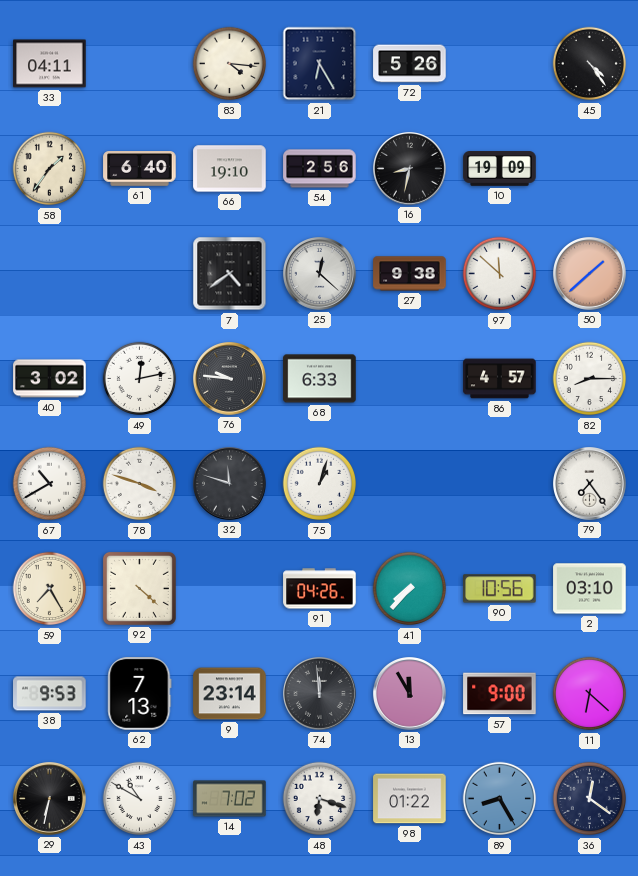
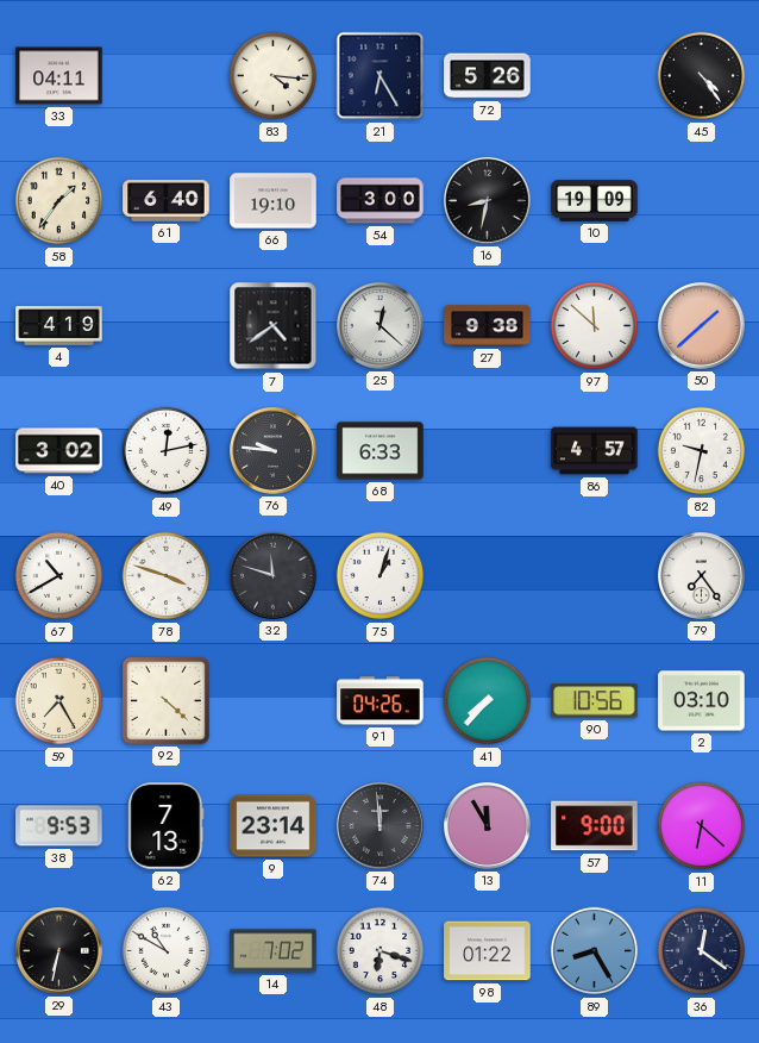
54: 2:56 -> 3:00 (381, 201)
4: none -> 4:19 (59, 326)
82: 8:15 -> 9:32 (702, 451)
